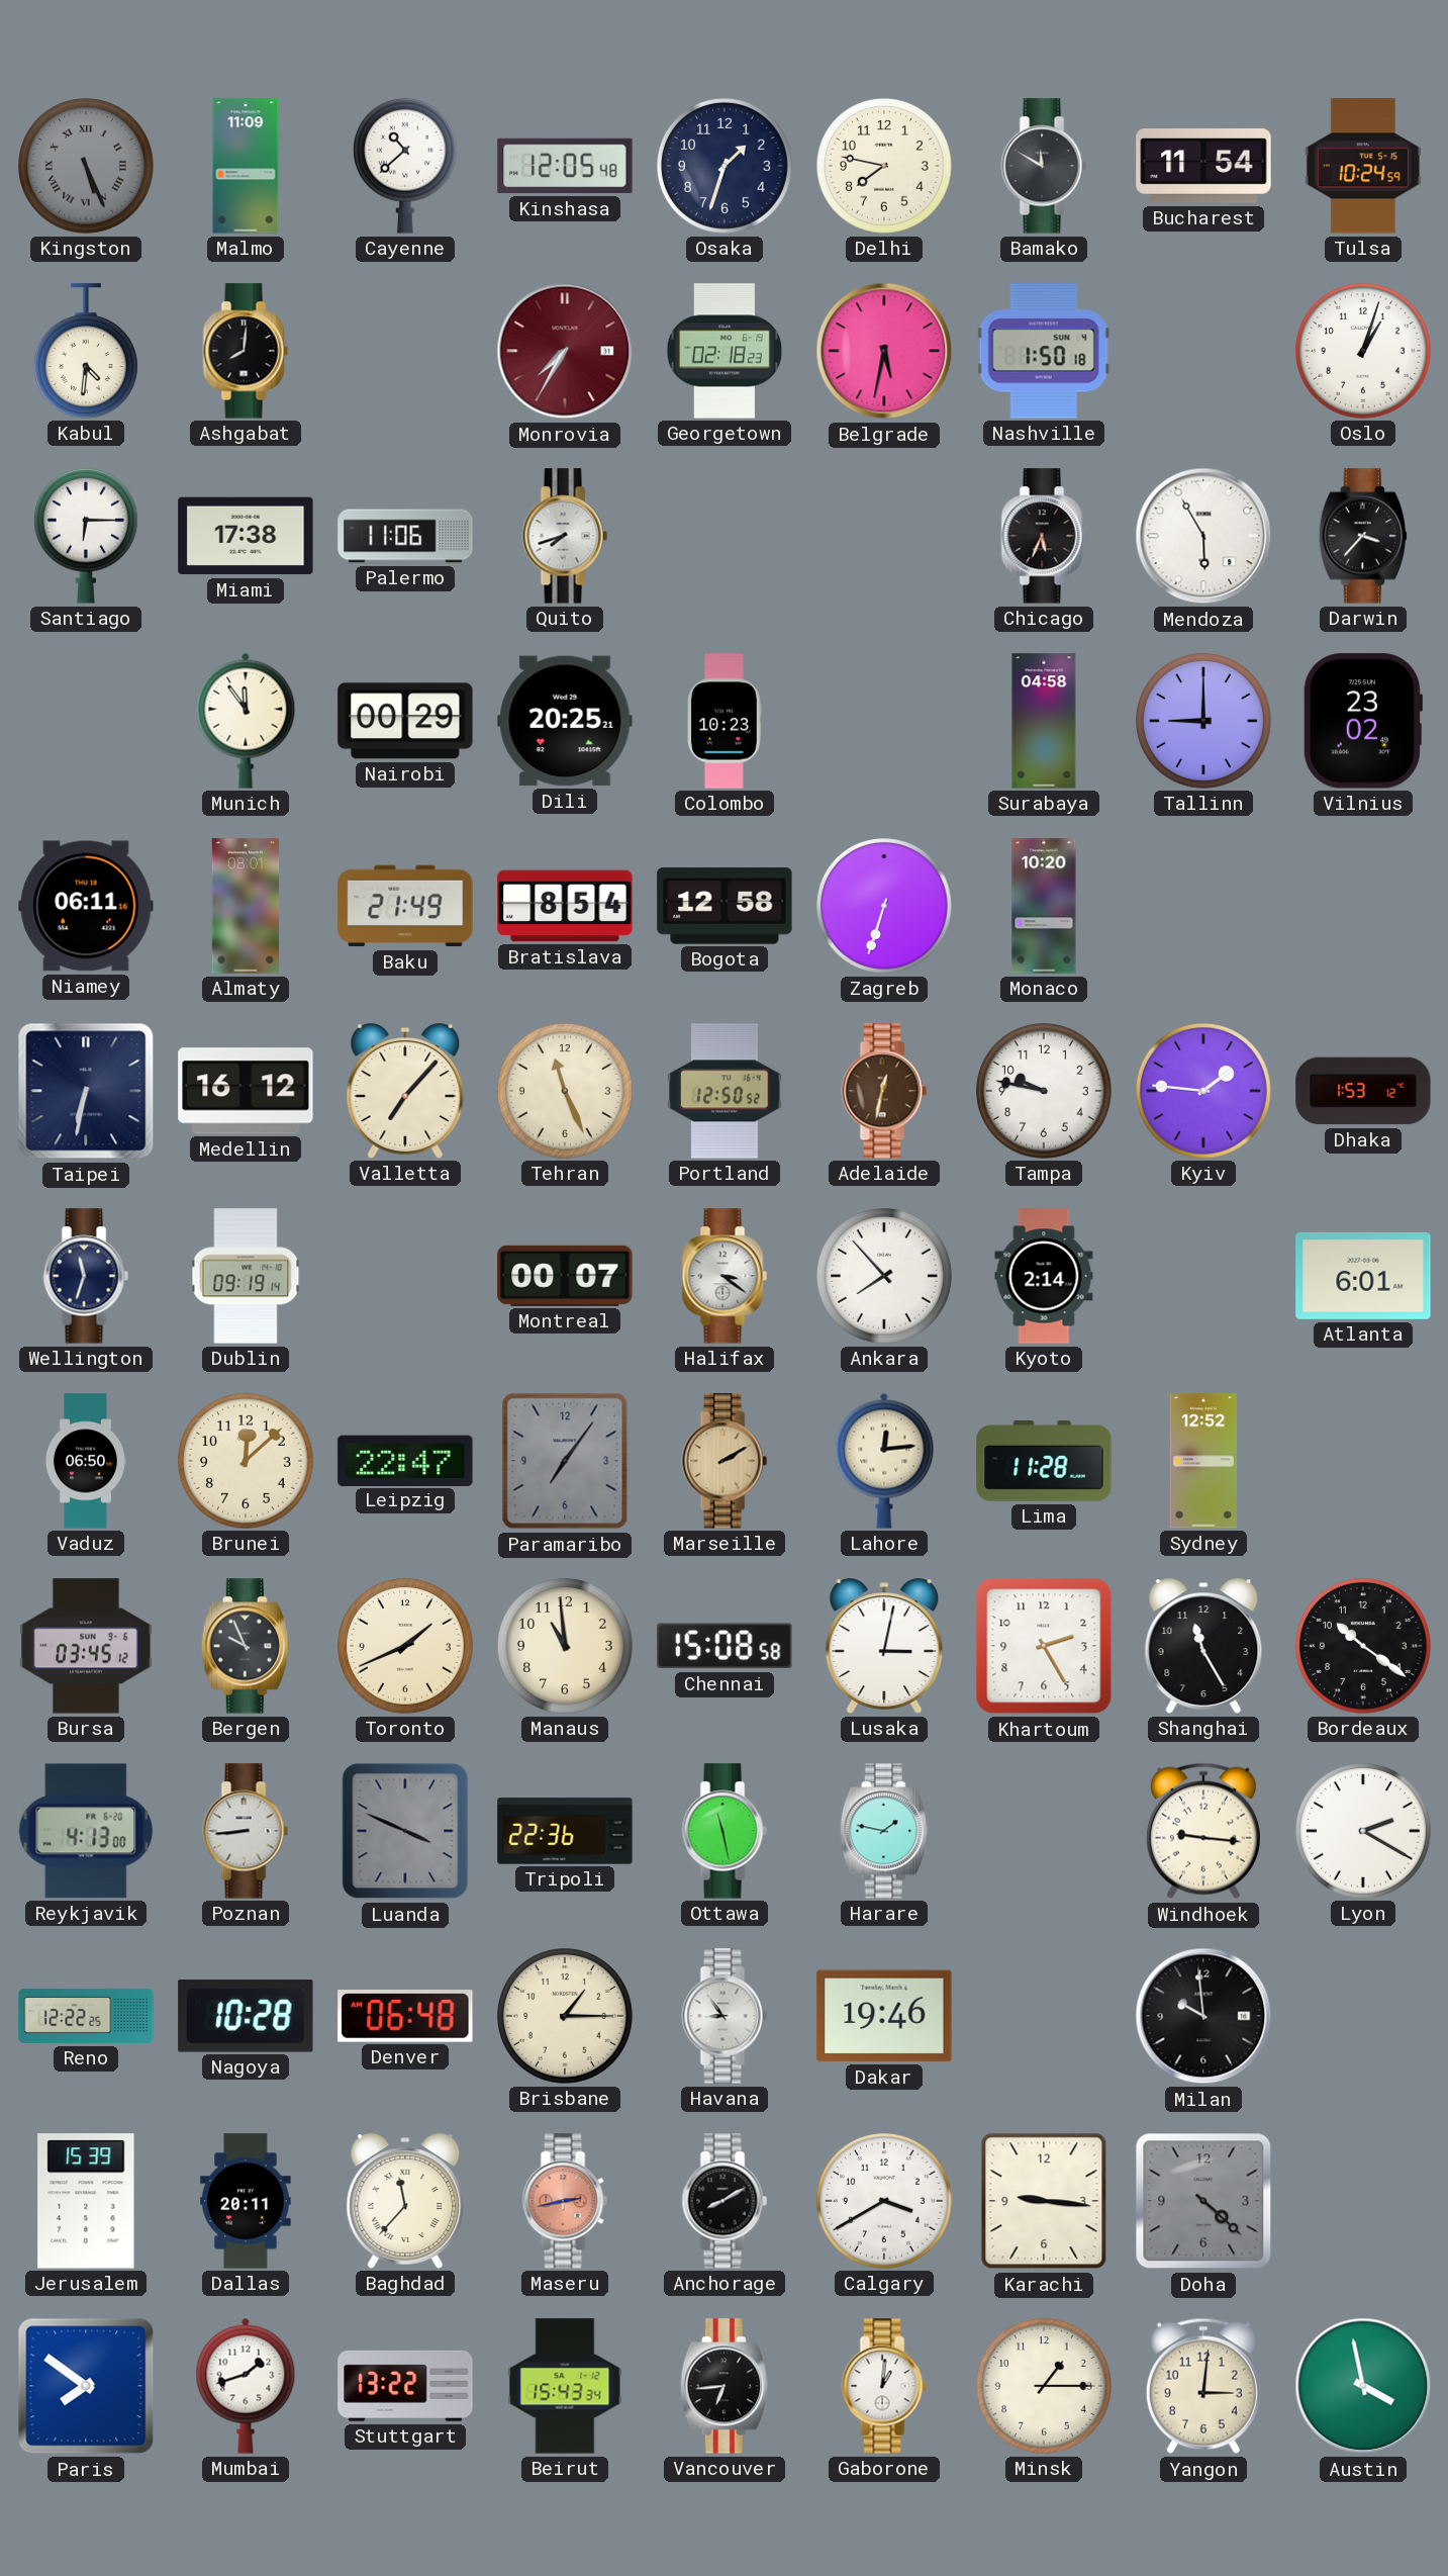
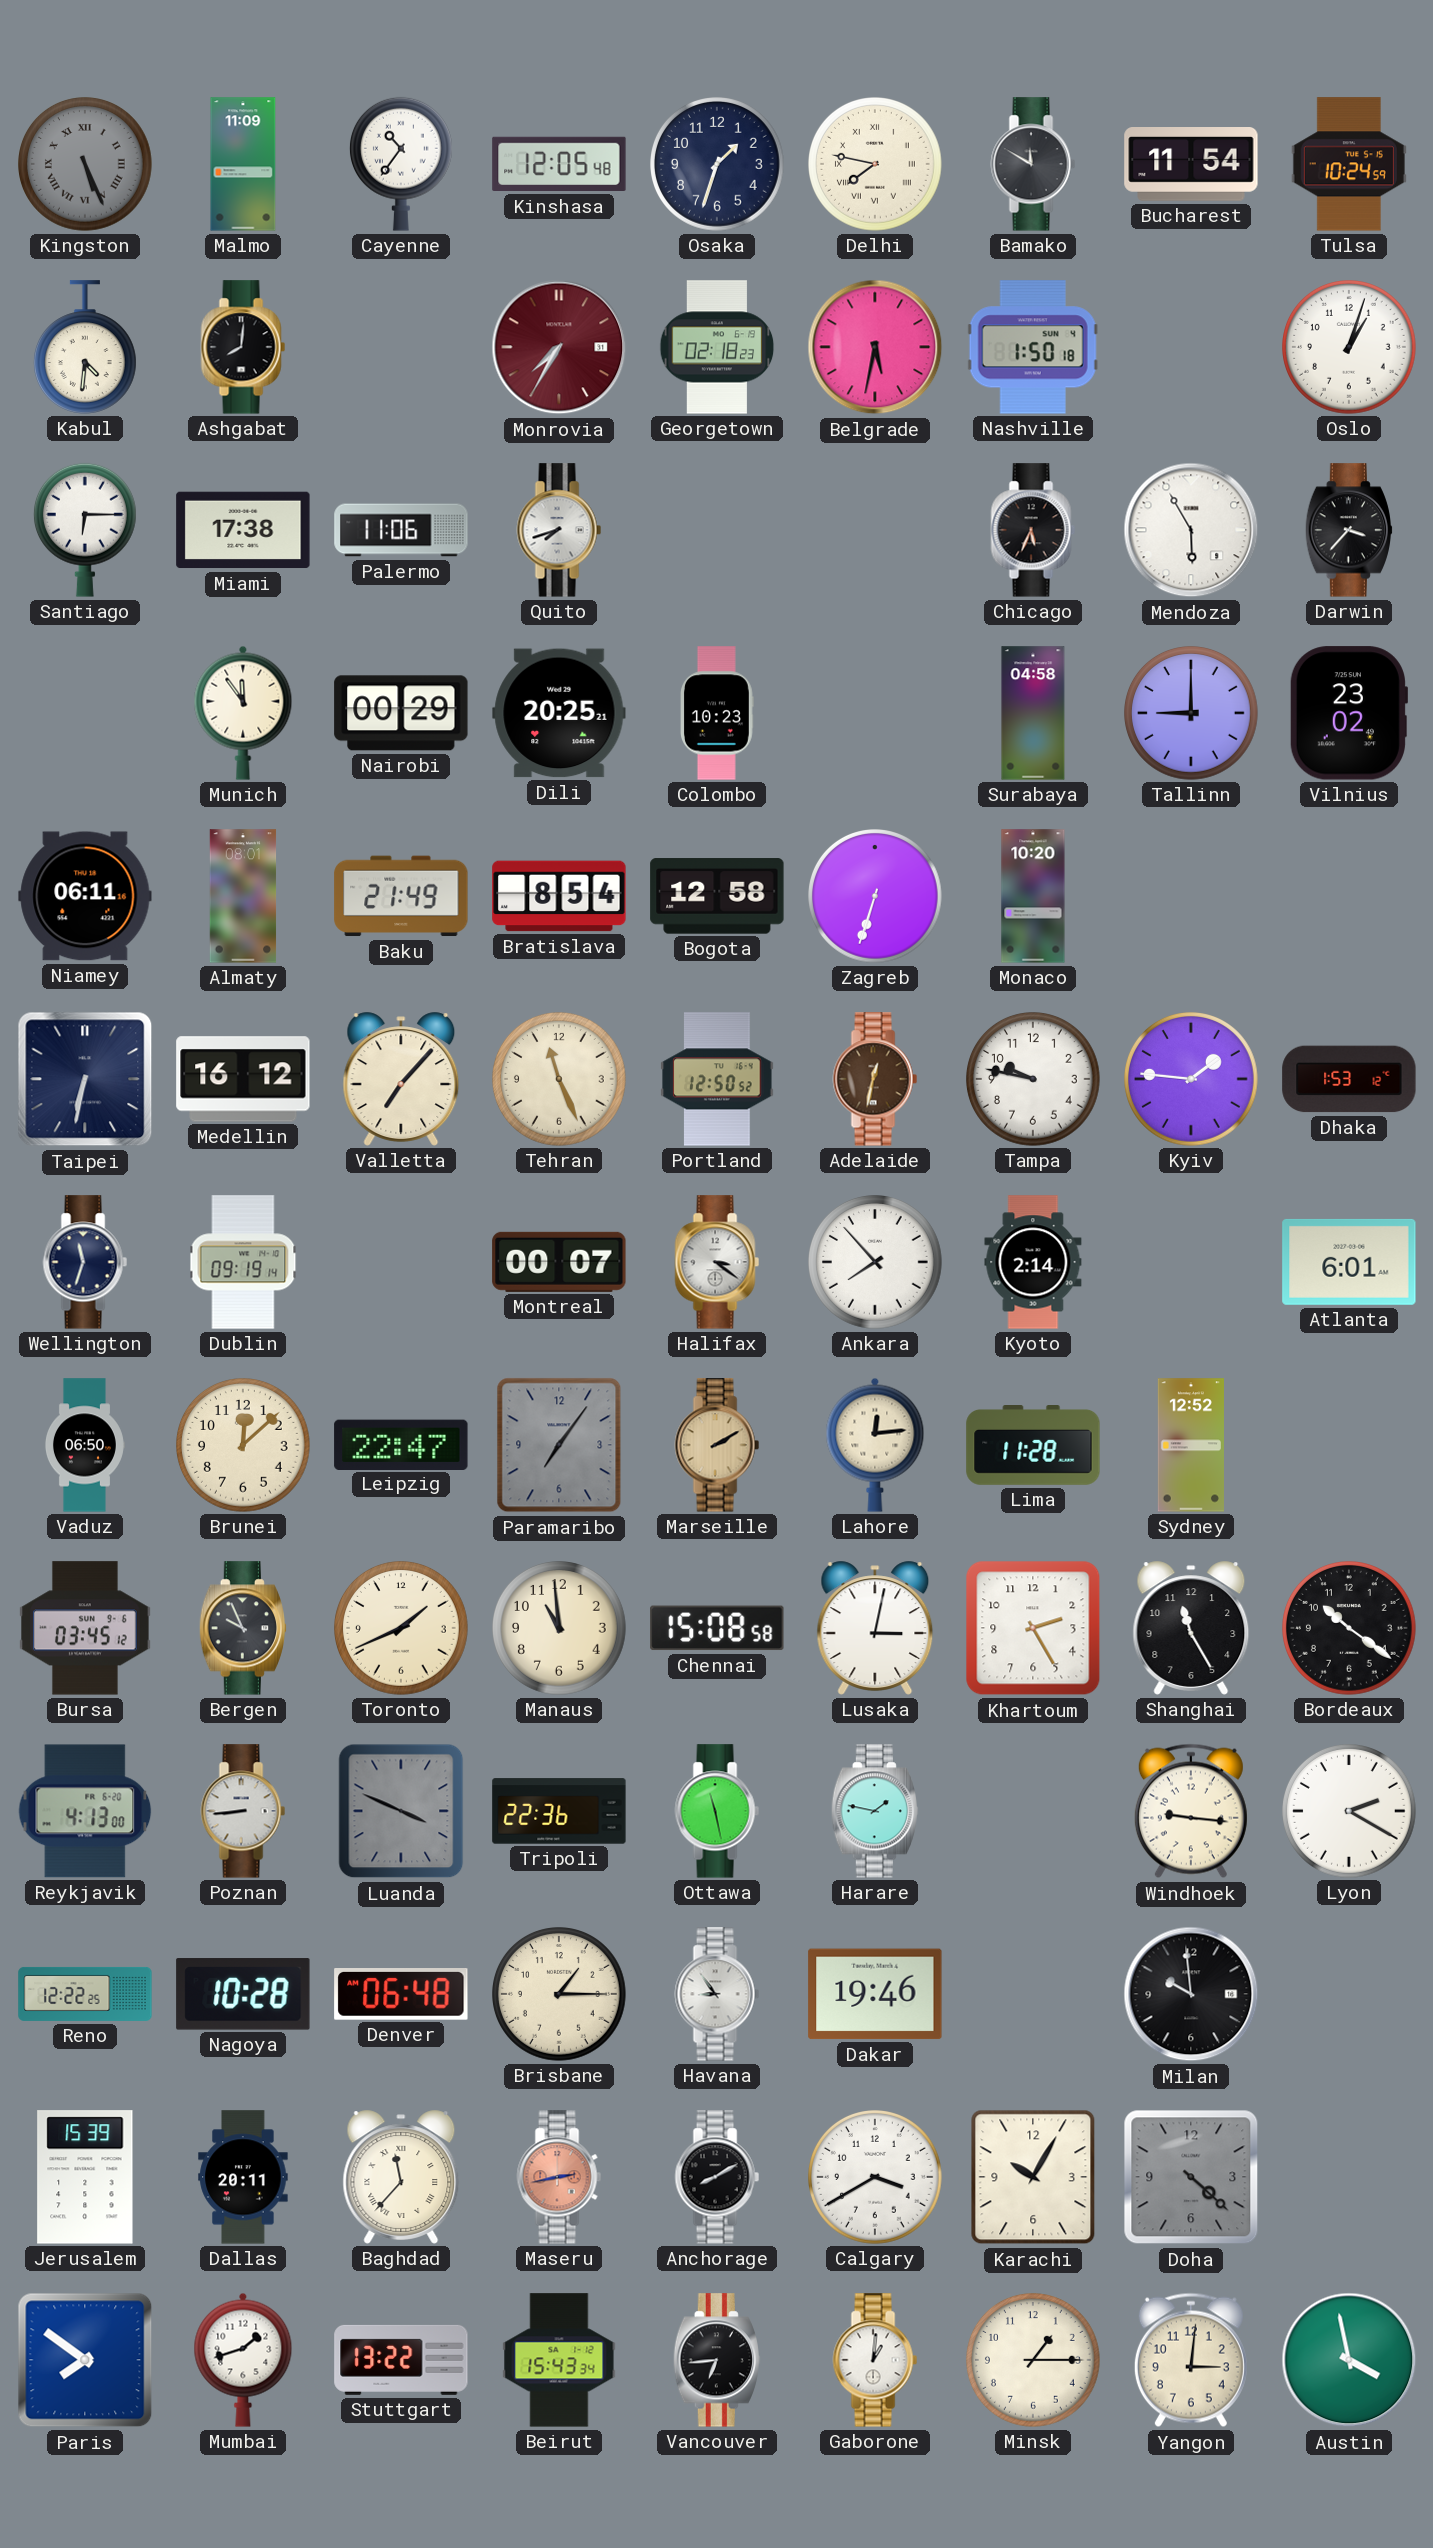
Cayenne: 10:38 -> 10:36 (401, 164)
Delhi numerals: Arabic -> Roman (876, 165)
Karachi: 9:16 -> 10:05 (1033, 2177)
